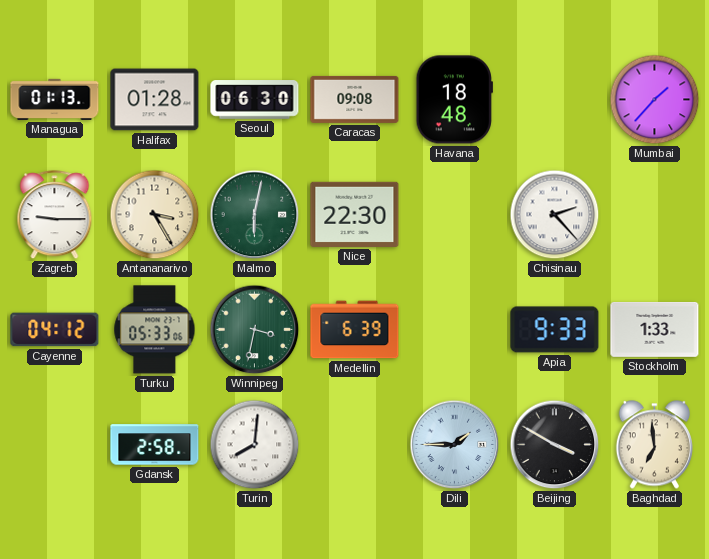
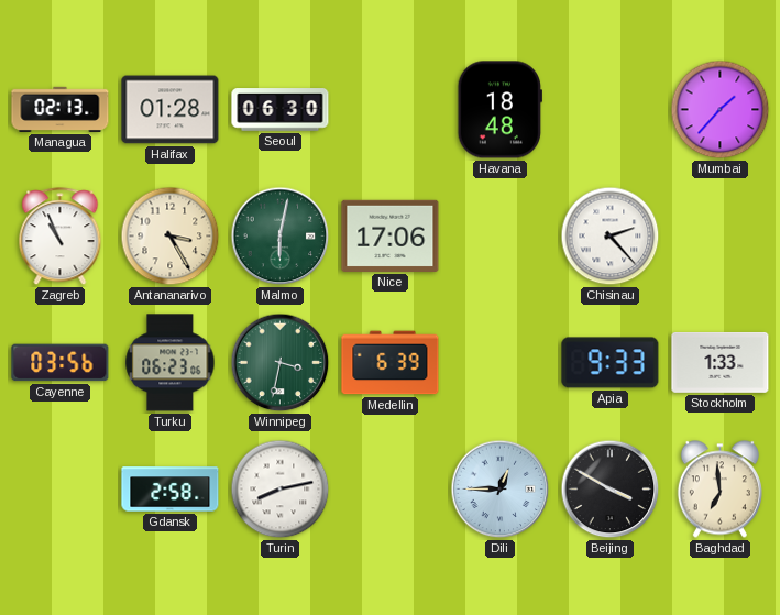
Managua: 01:13 -> 02:13 (61, 109)
Caracas: 09:08 -> none (355, 99)
Zagreb: 9:15 -> 10:56 (61, 237)
Nice: 22:30 -> 17:06 (391, 235)
Cayenne: 04:12 -> 03:56 (61, 363)
Turku: 05:33 -> 06:23 (171, 363)
Turin: 8:01 -> 8:13 (281, 490)
Dili: 1:45 -> 12:45 (501, 490)
